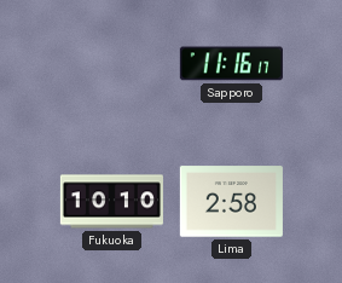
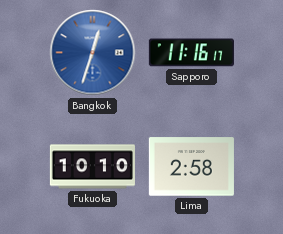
Bangkok: none -> 12:33 (93, 53)
